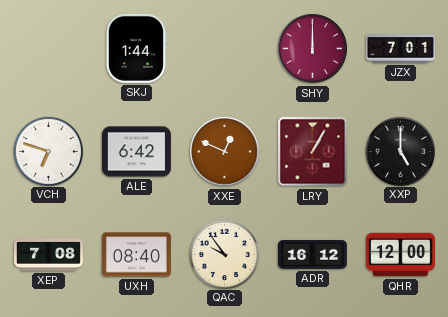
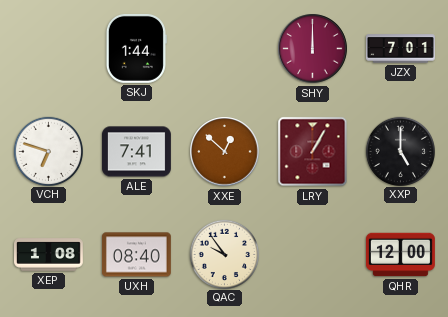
ALE: 6:42 -> 7:41 (137, 152)
XXE: 12:49 -> 12:52 (225, 152)
XEP: 7:08 -> 1:08 (49, 255)
ADR: 16:12 -> none (312, 254)
